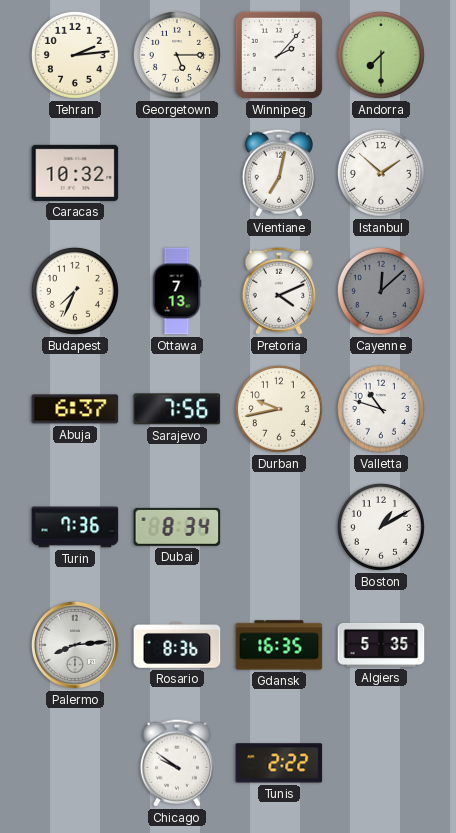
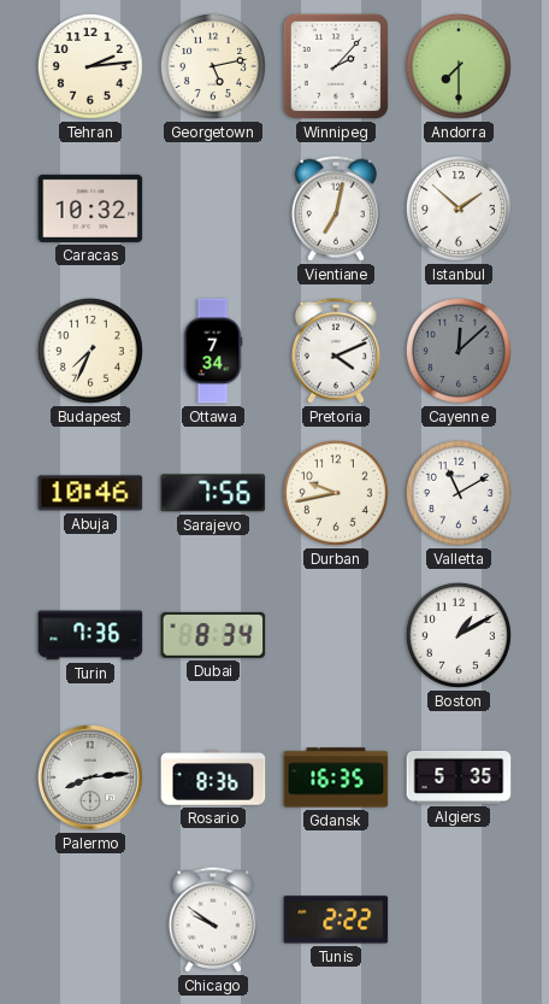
Georgetown: 5:15 -> 5:13 (213, 66)
Ottawa: 7:13 -> 7:34 (213, 351)
Abuja: 6:37 -> 10:46 (90, 493)
Valletta: 10:48 -> 11:10 (459, 493)
